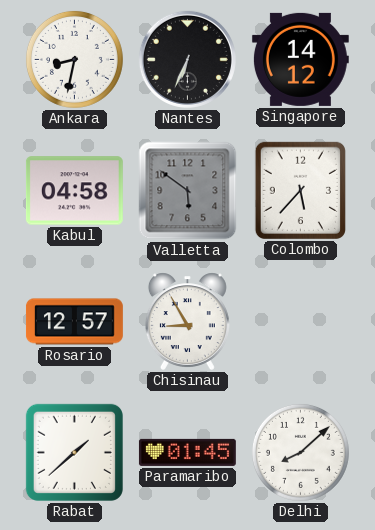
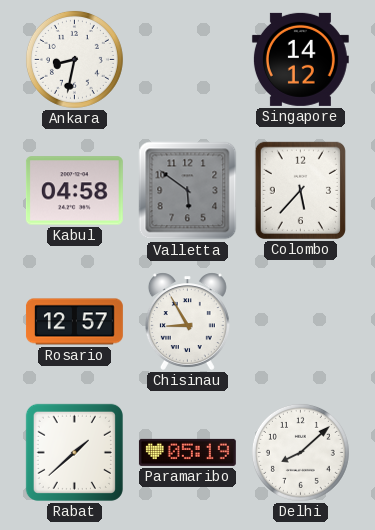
Nantes: 6:34 -> none (187, 59)
Paramaribo: 01:45 -> 05:19 (187, 452)
